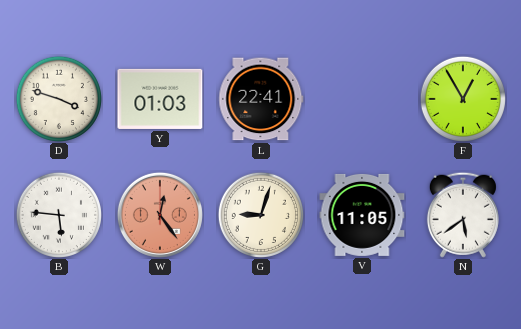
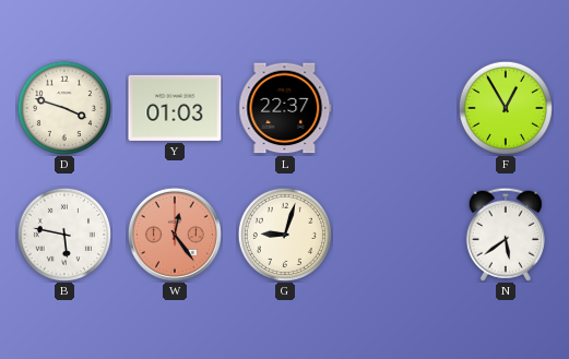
L: 22:41 -> 22:37 (285, 108)
B: 5:46 -> 5:47 (64, 235)
V: 11:05 -> none (362, 215)
